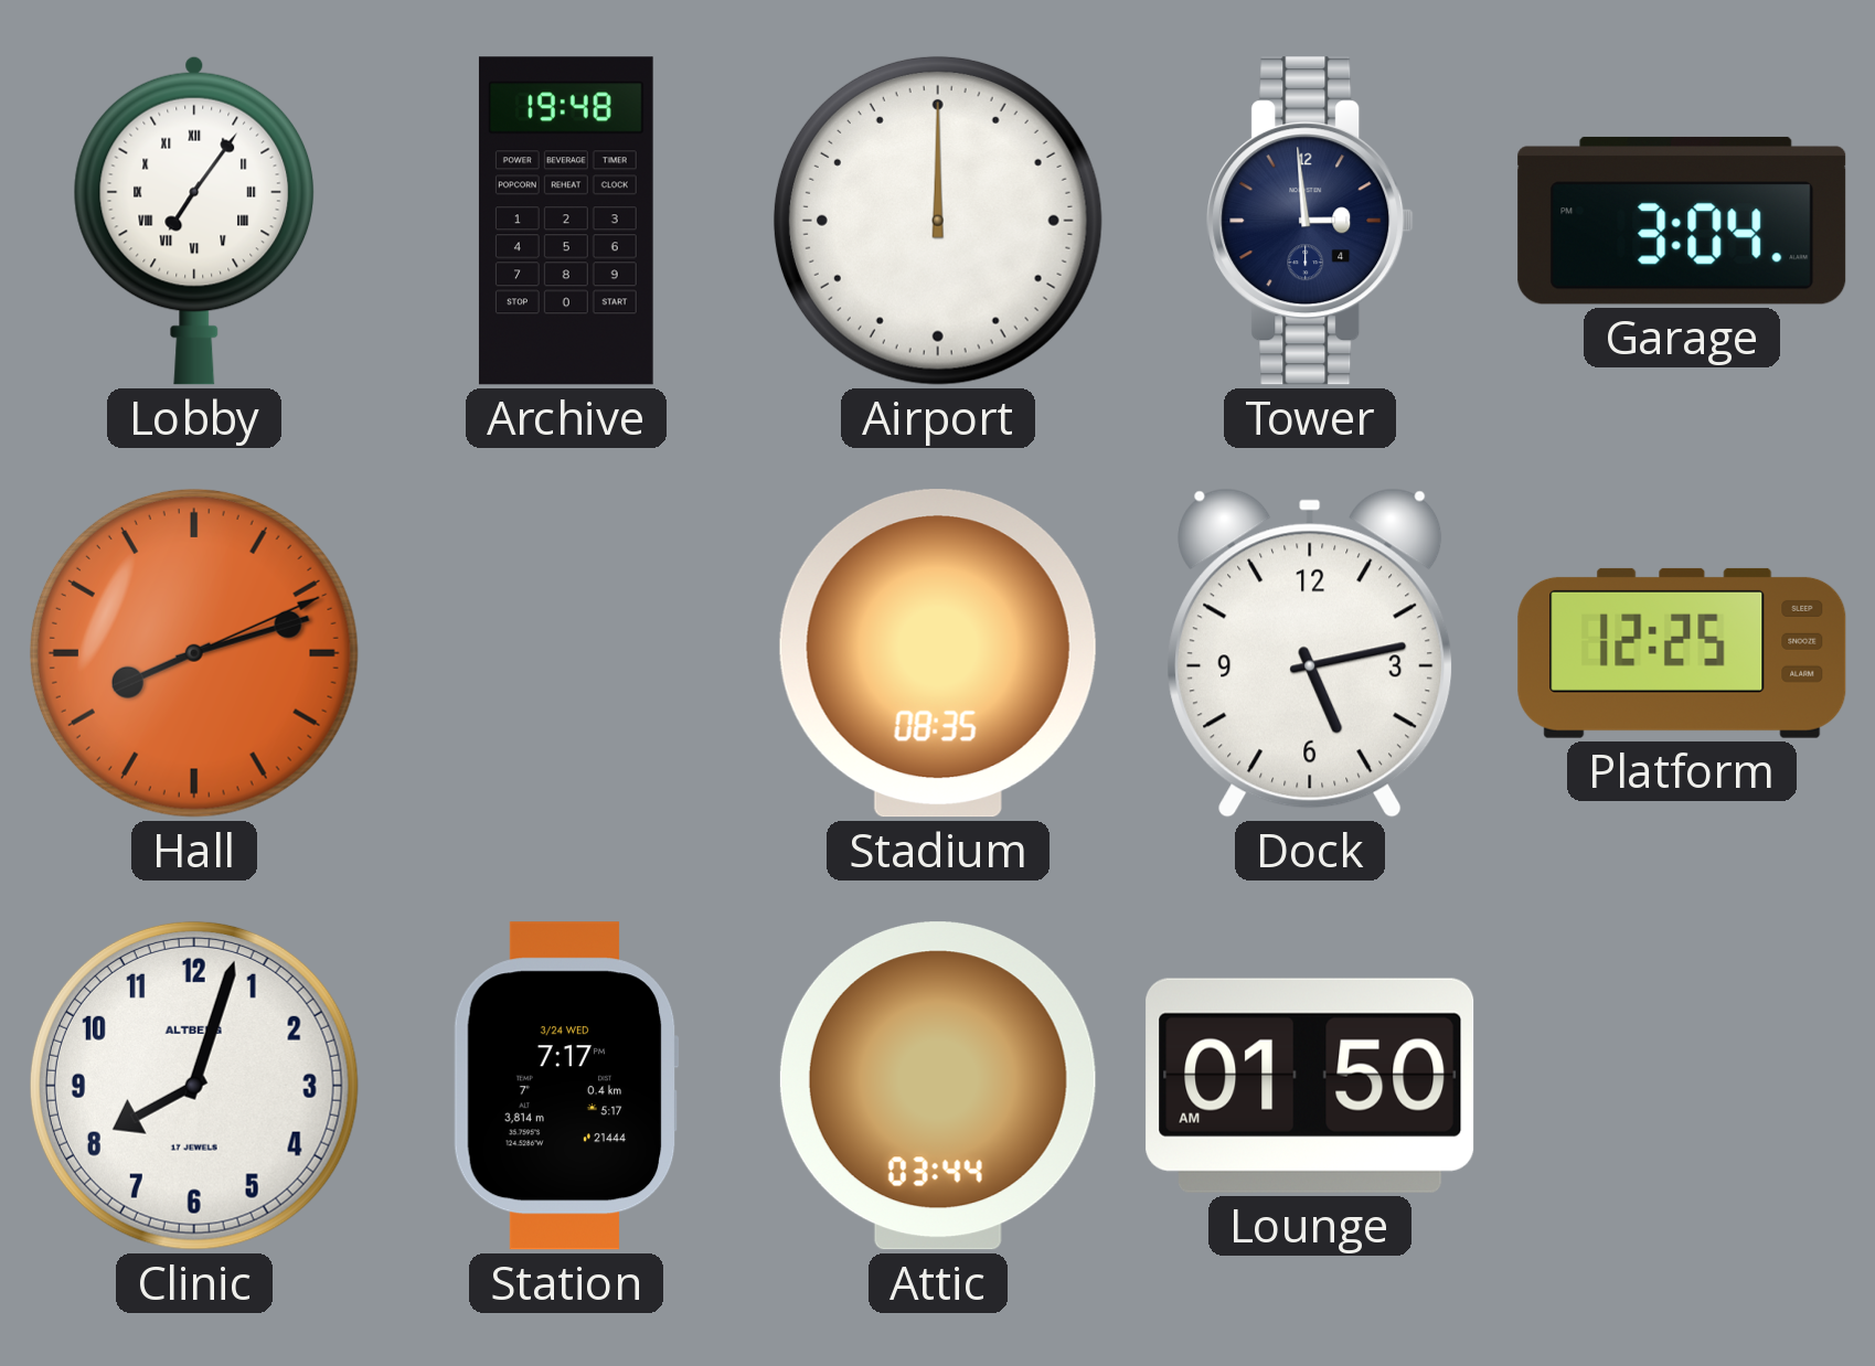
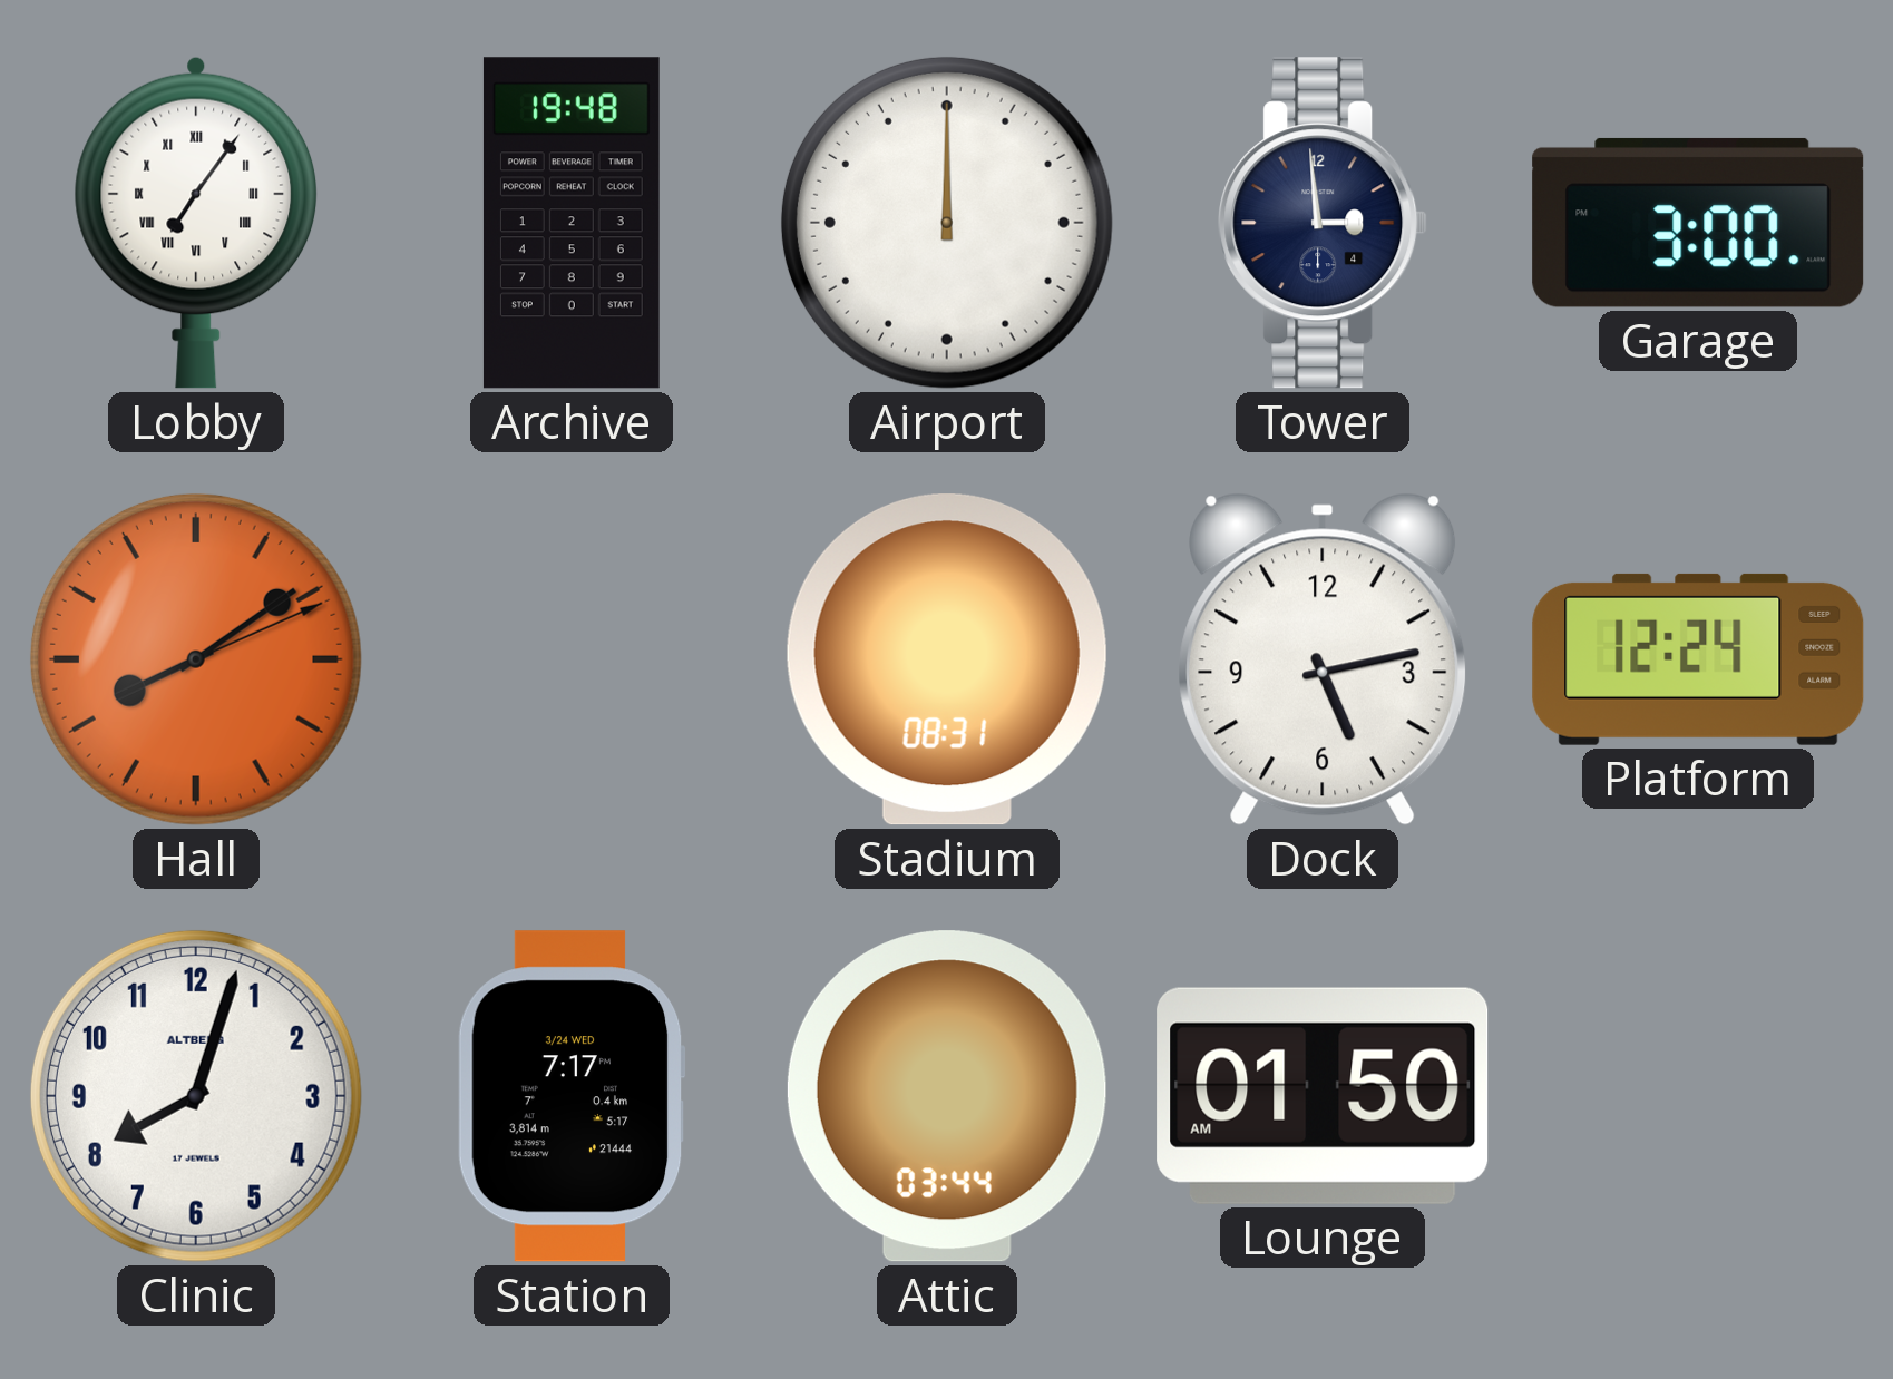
Garage: 3:04 -> 3:00 (1698, 223)
Hall: 8:12 -> 8:09 (196, 659)
Stadium: 08:35 -> 08:31 (947, 659)
Platform: 12:25 -> 12:24 (1698, 659)
